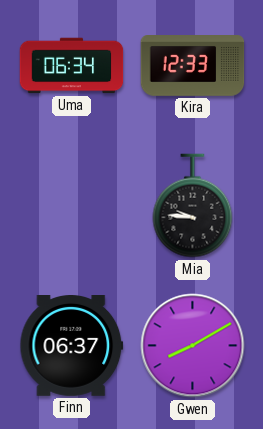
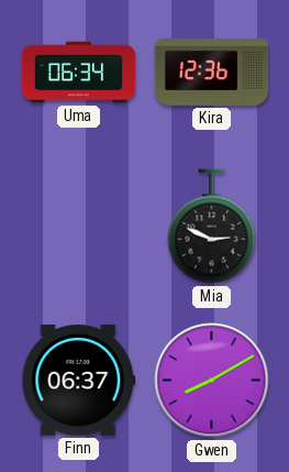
Kira: 12:33 -> 12:36 (212, 73)
Mia: 9:46 -> 2:49 (212, 227)
